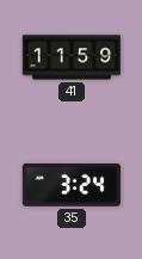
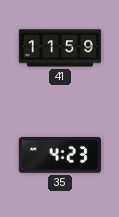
35: 3:24 -> 4:23 (60, 155)
